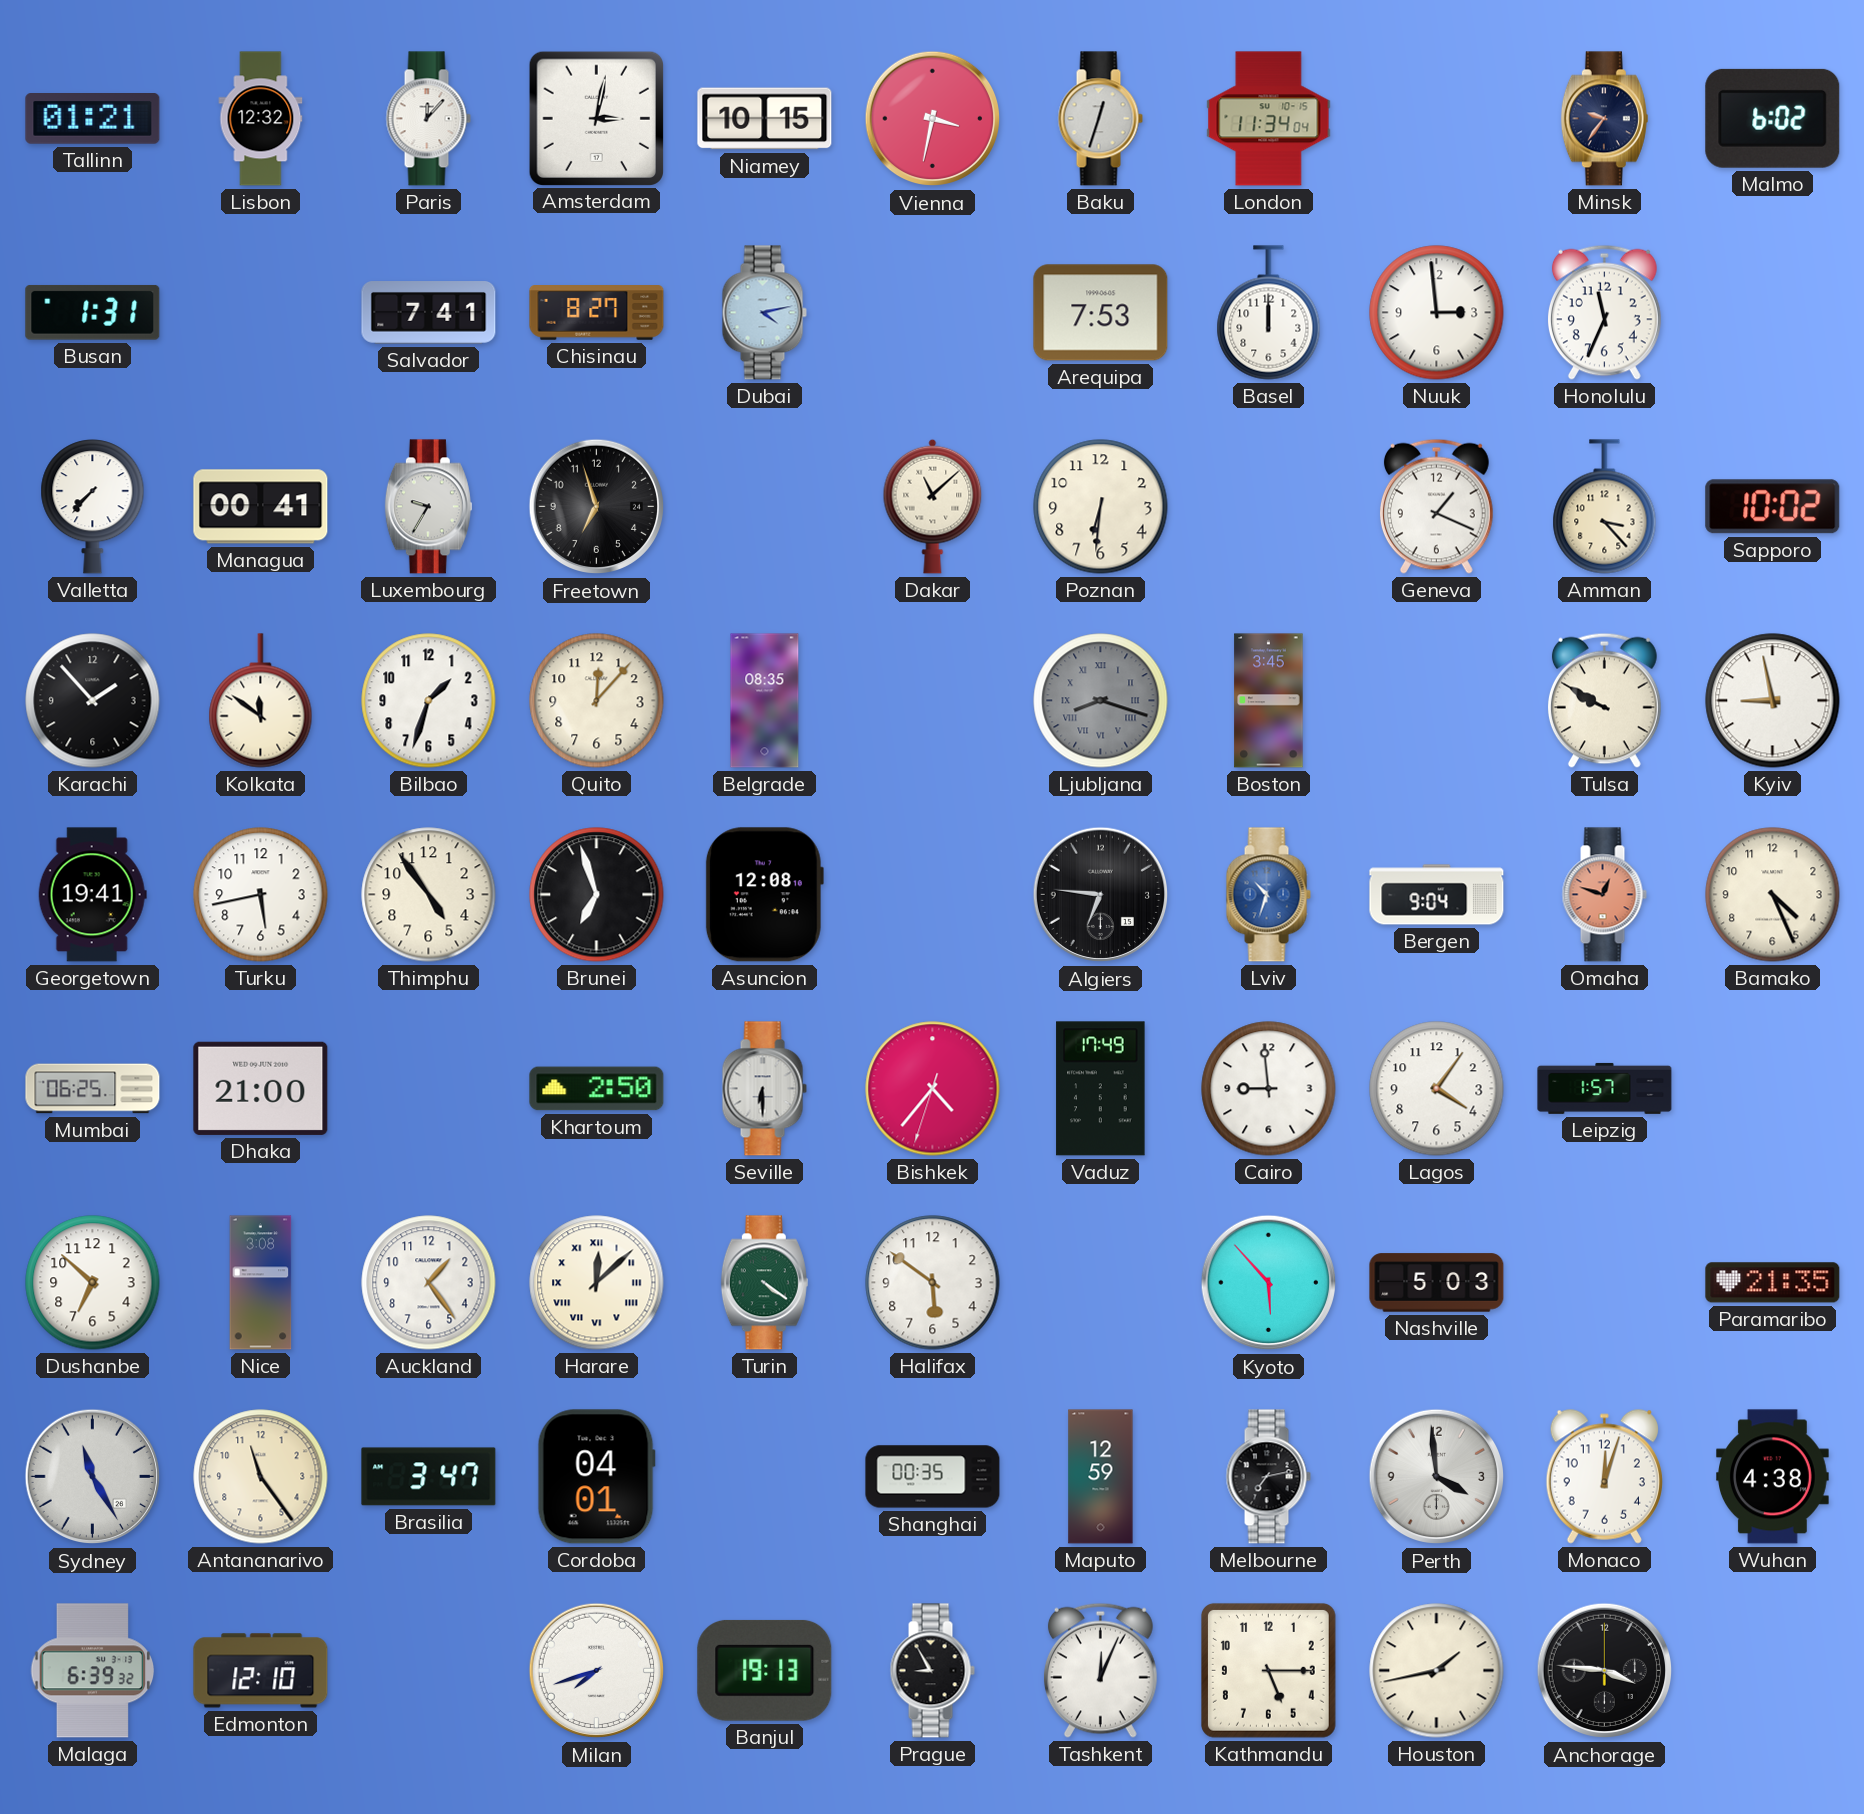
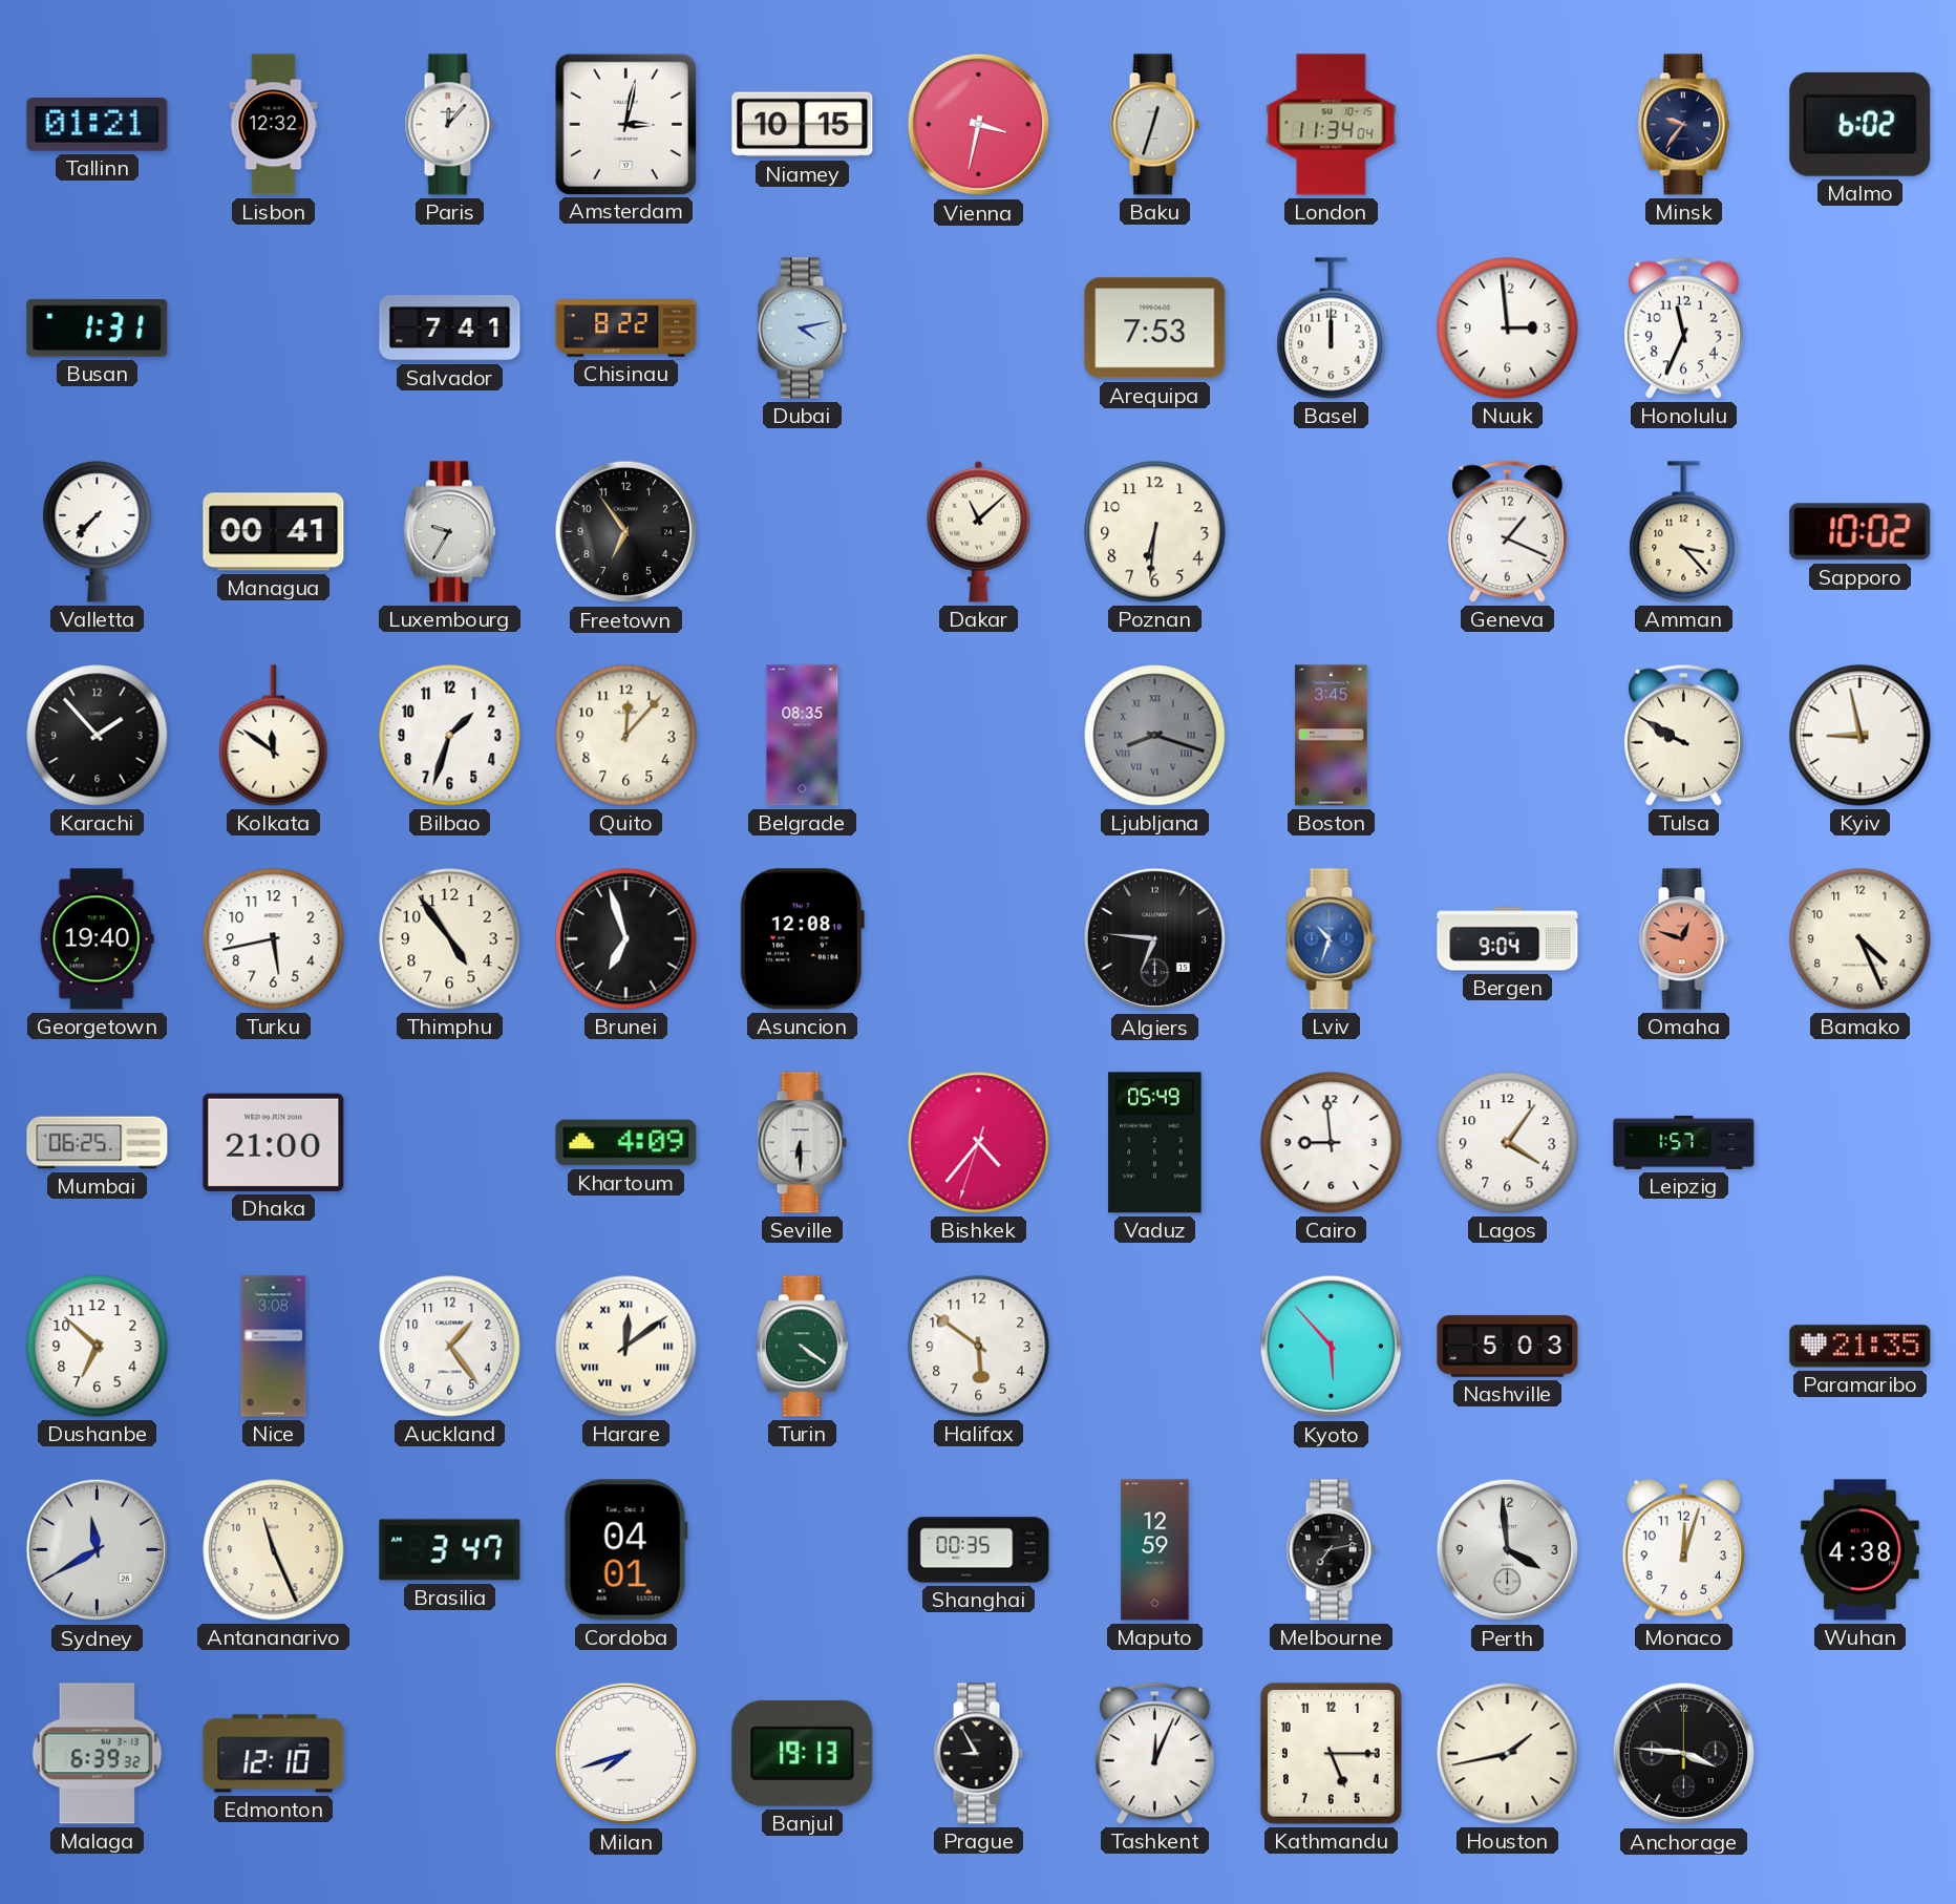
Chisinau: 8:27 -> 8:22 (626, 329)
Freetown: 6:57 -> 6:54 (626, 532)
Georgetown: 19:41 -> 19:40 (97, 939)
Khartoum: 2:50 -> 4:09 (626, 1143)
Vaduz: 17:49 -> 05:49 (1155, 1143)
Harare: 12:08 -> 12:09 (626, 1347)
Sydney: 11:25 -> 11:40 (98, 1550)
Antananarivo: 11:24 -> 11:26 (274, 1550)
